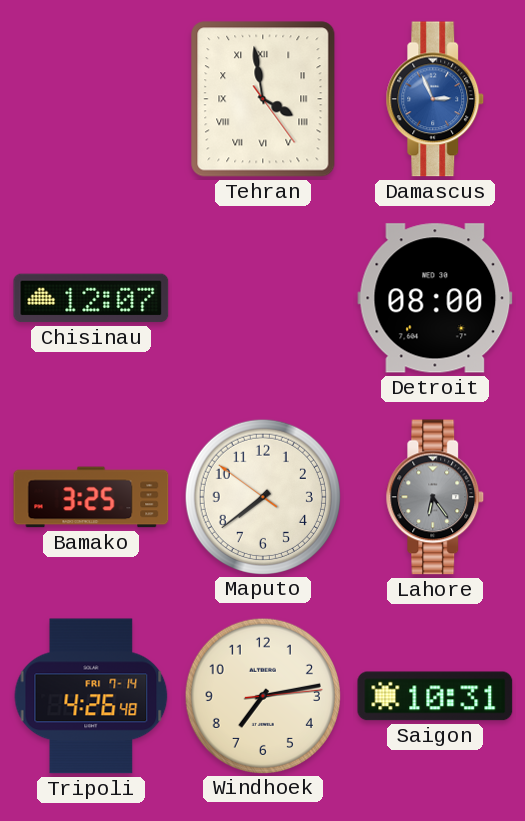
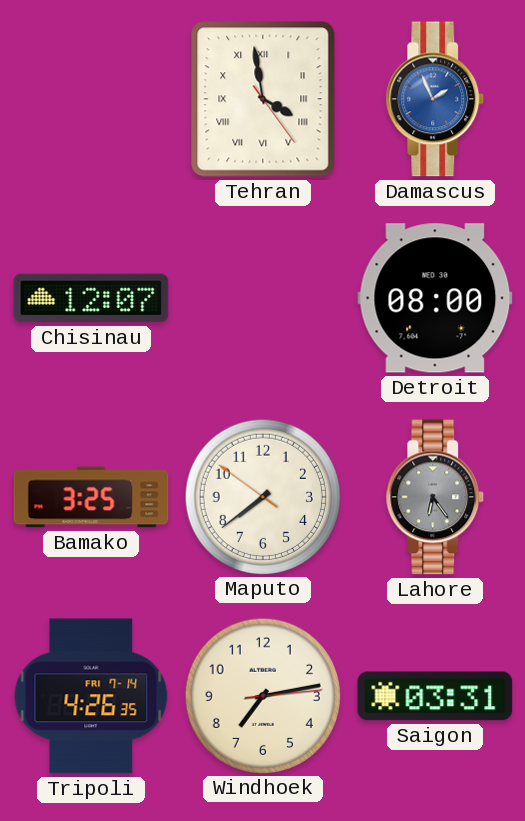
Damascus: 2:56 -> 1:56 (435, 99)
Tripoli: 4:26:48 -> 4:26:35 (91, 696)
Saigon: 10:31 -> 03:31 (435, 696)
